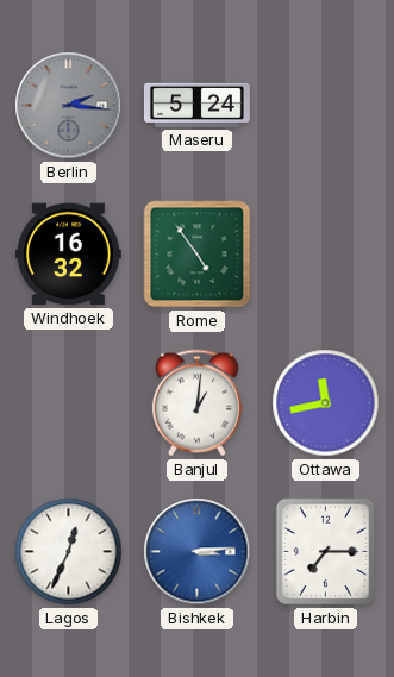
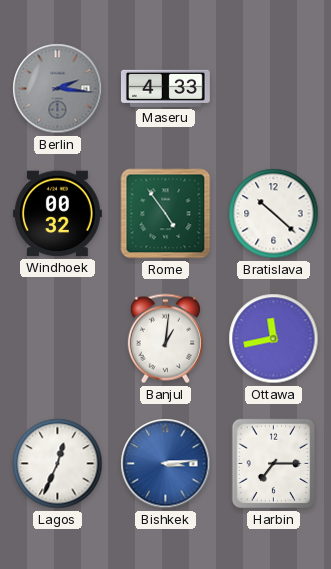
Maseru: 5:24 -> 4:33 (165, 88)
Windhoek: 16:32 -> 00:32 (57, 214)
Bratislava: none -> 10:22 (274, 214)
